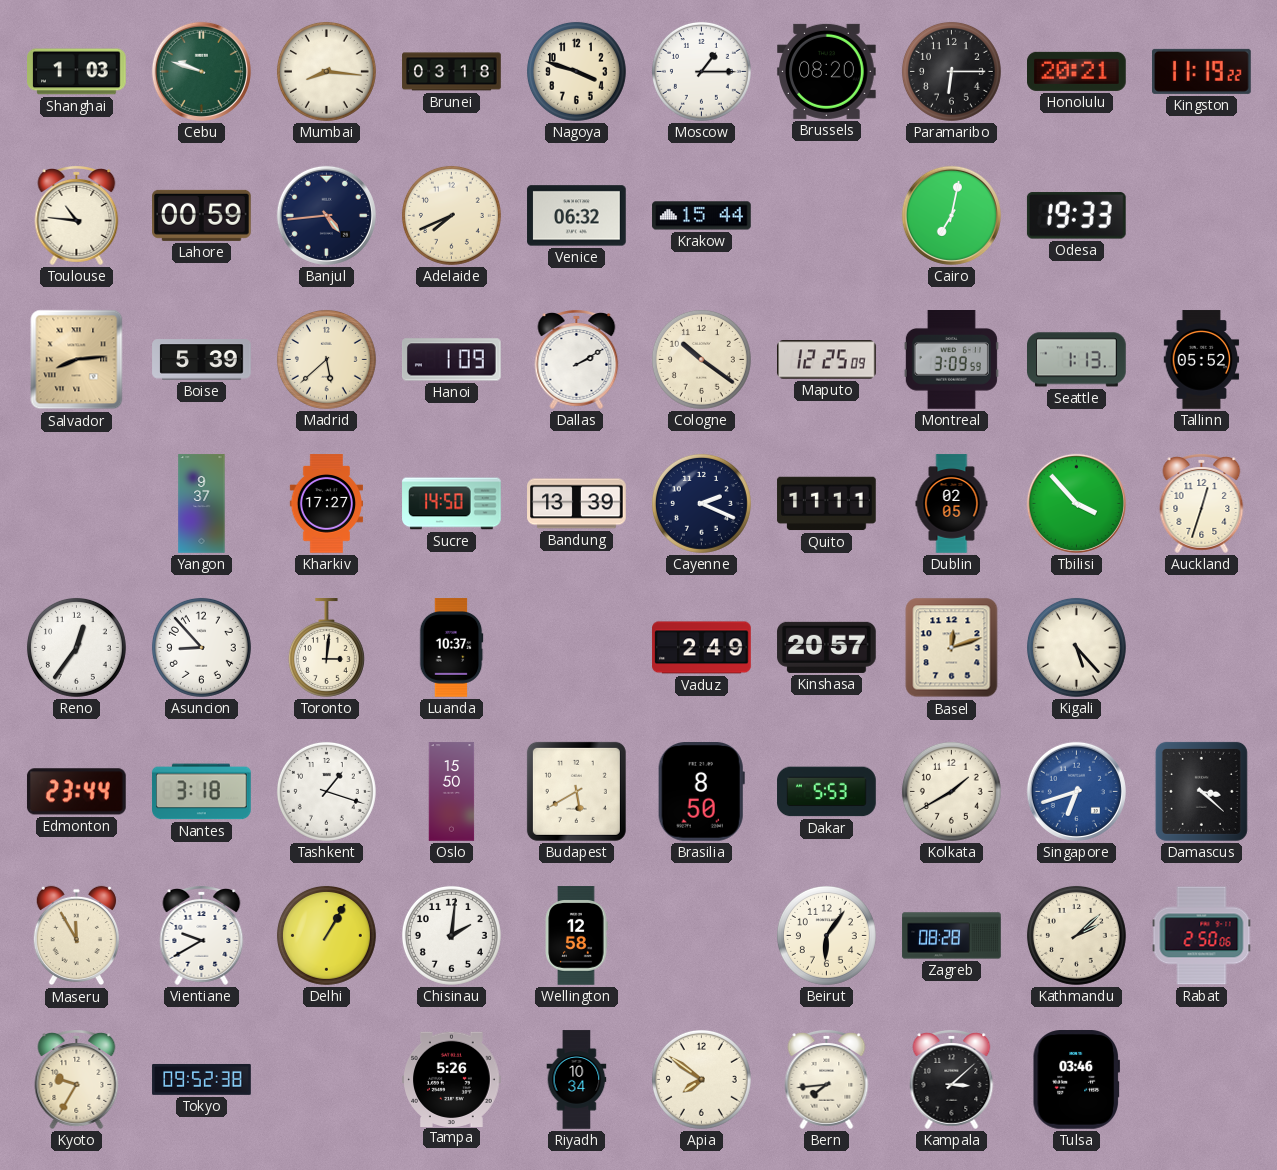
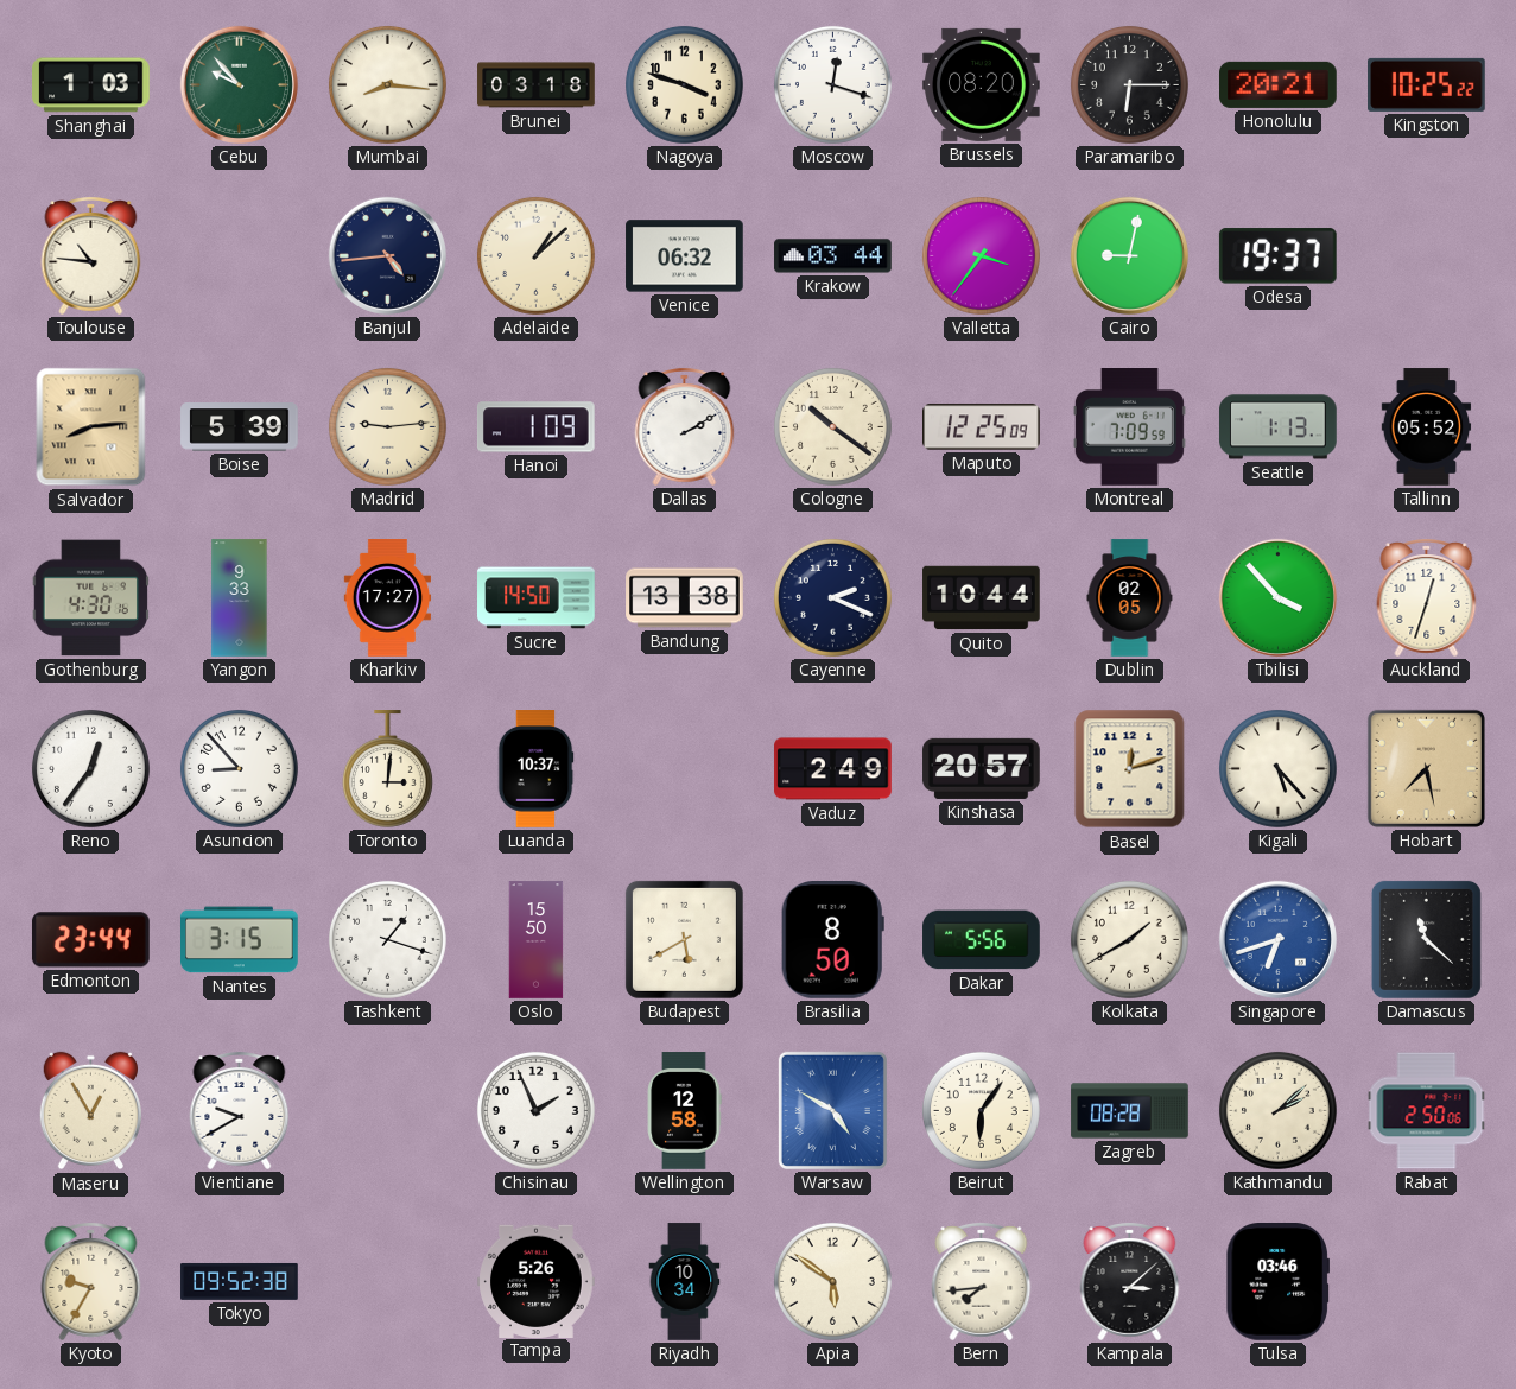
Cebu: 9:48 -> 9:53 (239, 84)
Moscow: 1:15 -> 12:18 (832, 84)
Kingston: 11:19 -> 10:25 (1427, 84)
Lahore: 00:59 -> none (202, 215)
Adelaide: 7:41 -> 1:08 (535, 255)
Krakow: 15:44 -> 03:44 (833, 256)
Valletta: none -> 3:36 (981, 255)
Cairo: 7:02 -> 9:02 (1129, 255)
Odesa: 19:33 -> 19:37 (1277, 256)
Madrid: 5:38 -> 9:14 (387, 426)
Montreal: 3:09 -> 7:09 (1129, 427)
Gothenburg: none -> 4:30 (90, 598)
Yangon: 9:37 -> 9:33 (240, 598)
Bandung: 13:39 -> 13:38 (685, 598)
Quito: 11:11 -> 10:44 (982, 598)
Hobart: none -> 7:28 (1426, 768)
Nantes: 3:18 -> 3:15 (240, 940)
Dakar: 5:53 -> 5:56 (982, 940)
Damascus: 3:22 -> 11:22 (1426, 939)
Maseru: 11:55 -> 12:55 (90, 1111)
Delhi: 1:05 -> none (326, 935)
Chisinau: 2:01 -> 1:56 (535, 1110)
Warsaw: none -> 4:50 (832, 1110)
Apia: 7:51 -> 5:51 (832, 1281)
